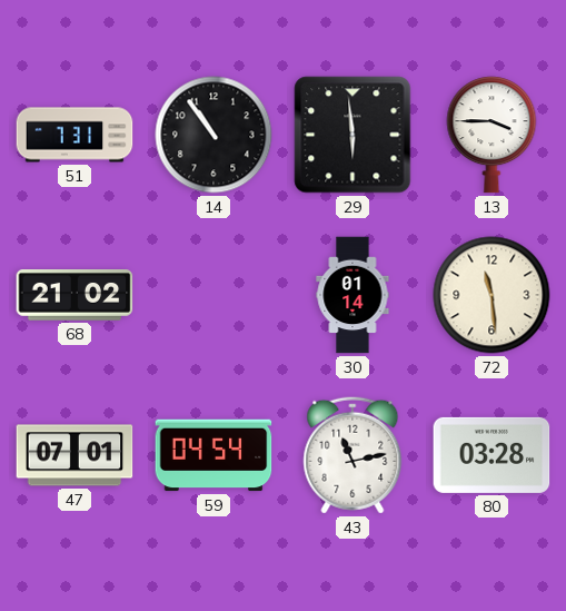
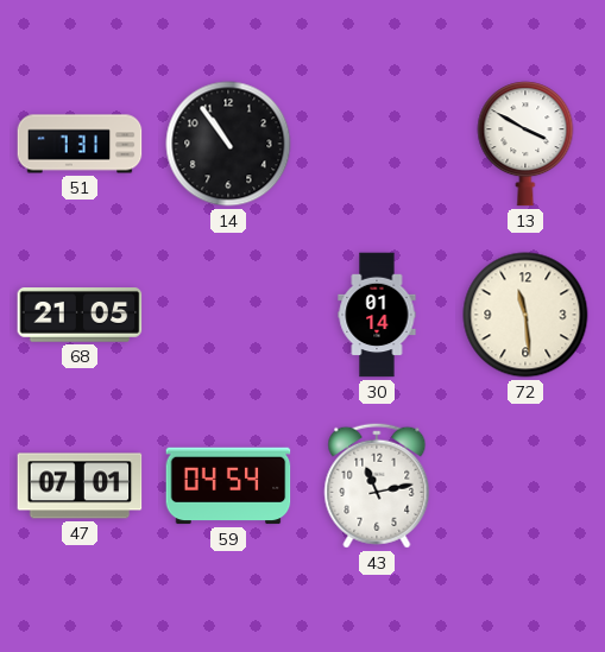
29: 5:59 -> none (352, 135)
13: 3:45 -> 3:50 (525, 144)
68: 21:02 -> 21:05 (80, 316)
80: 03:28 -> none (491, 455)
